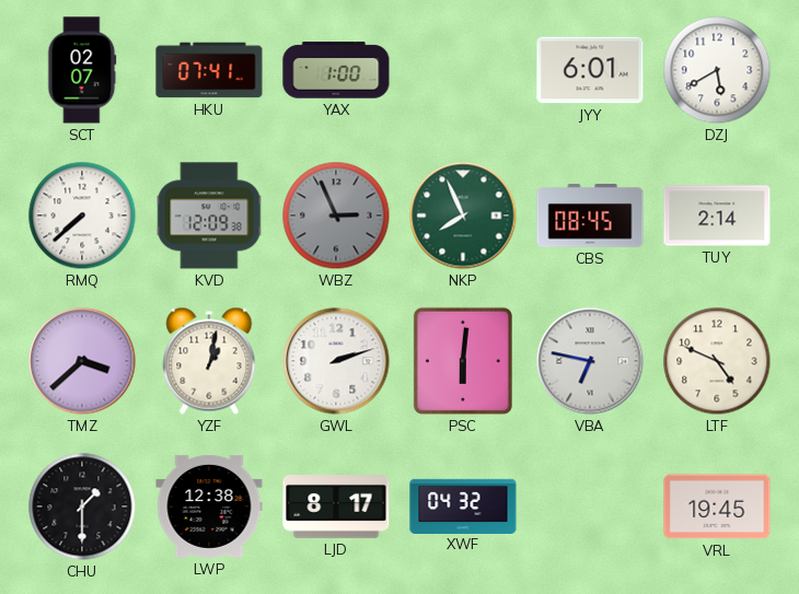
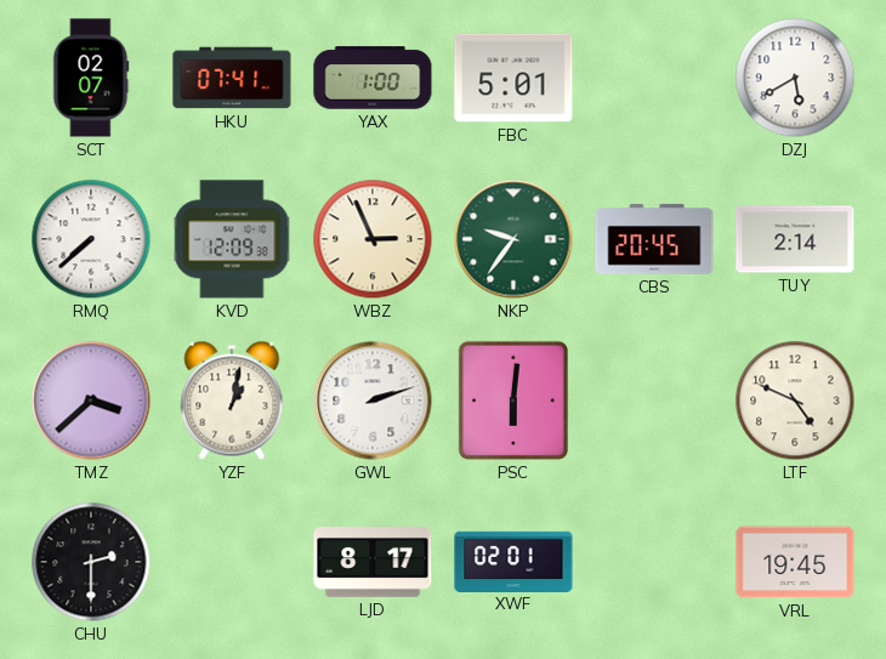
FBC: none -> 5:01 (513, 78)
JYY: 6:01 -> none (590, 70)
WBZ dial: grey -> cream (373, 239)
NKP: 7:56 -> 9:36 (513, 239)
CBS: 08:45 -> 20:45 (654, 239)
VBA: 6:47 -> none (590, 361)
CHU: 1:30 -> 2:30 (91, 562)
LWP: 12:38 -> none (209, 506)
XWF: 04:32 -> 02:01 (513, 561)
